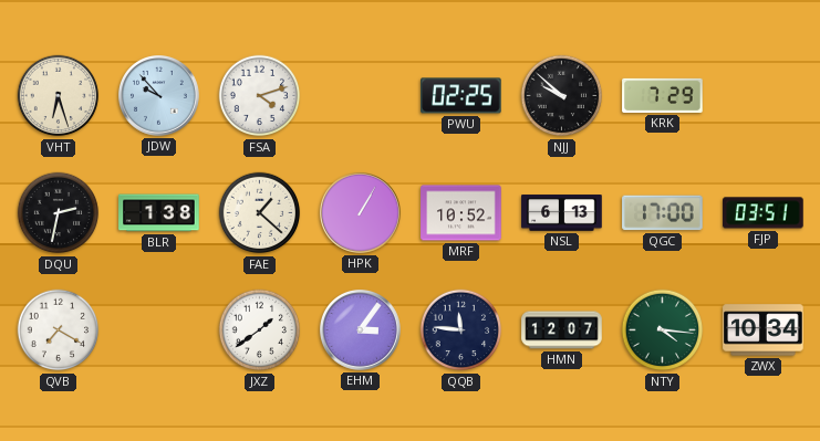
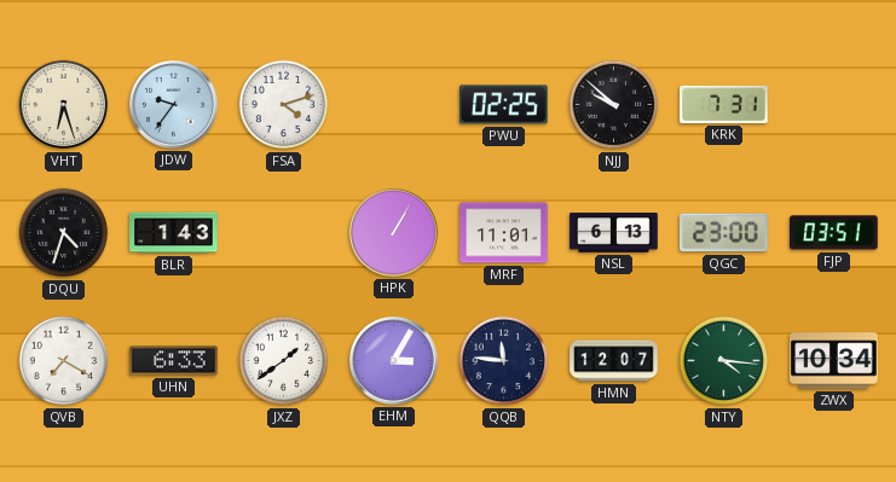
JDW: 9:53 -> 9:36 (174, 105)
KRK: 7:29 -> 7:31 (724, 104)
DQU: 2:32 -> 4:33 (64, 233)
BLR: 1:38 -> 1:43 (174, 233)
FAE: 1:22 -> none (260, 213)
MRF: 10:52 -> 11:01 (504, 233)
QGC: 17:00 -> 23:00 (724, 233)
UHN: none -> 6:33 (174, 361)
EHM: 3:06 -> 3:05 (394, 361)
